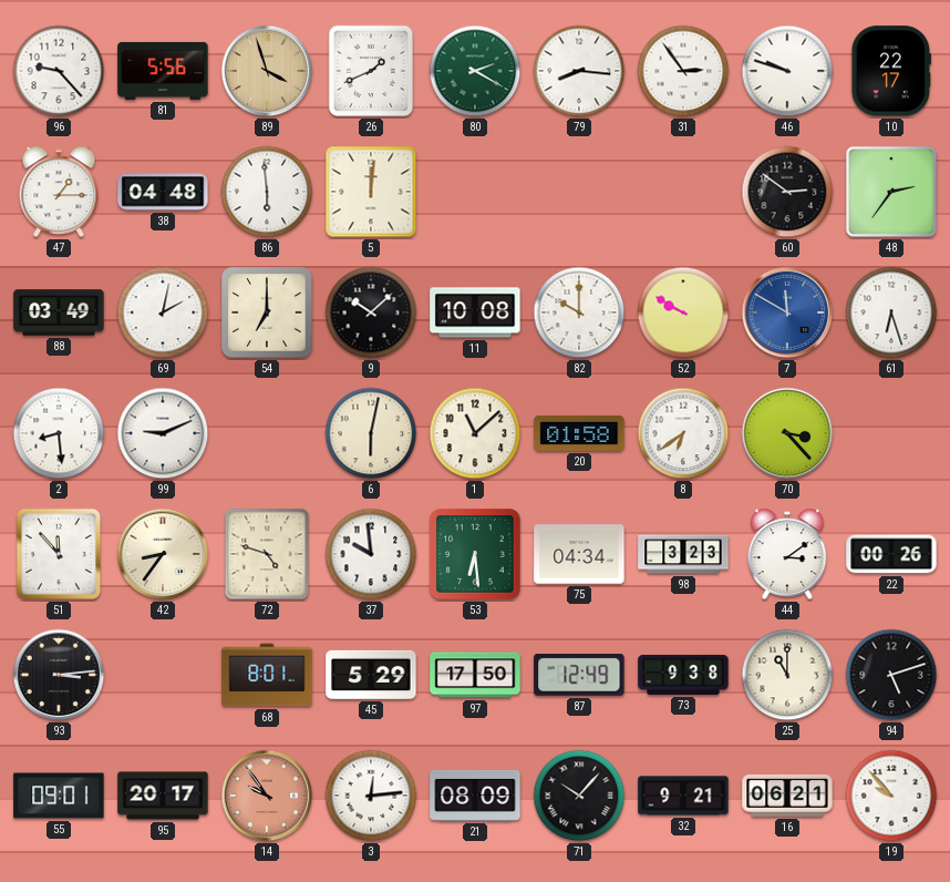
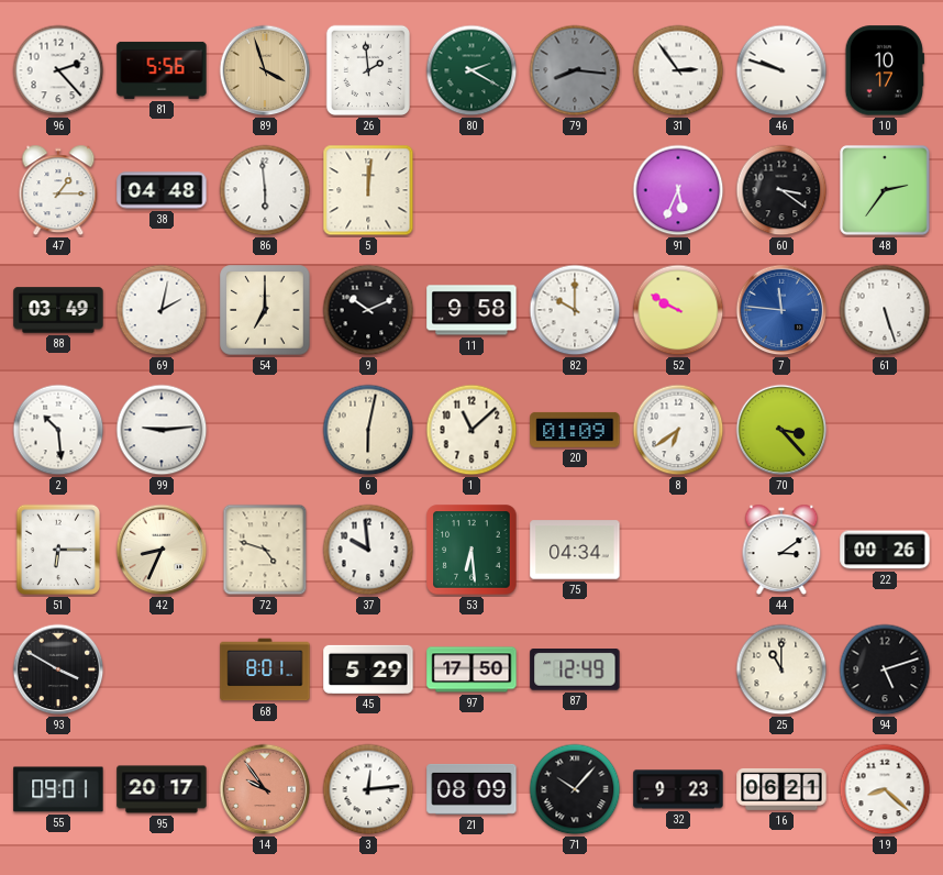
96: 9:23 -> 2:23 (58, 70)
26: 1:41 -> 1:59 (367, 70)
79 dial: white -> grey (575, 70)
10: 22:17 -> 10:17 (885, 70)
91: none -> 5:34 (678, 190)
60: 2:51 -> 3:21 (781, 190)
9: 10:08 -> 10:11 (368, 310)
11: 10:08 -> 9:58 (471, 310)
7: 11:50 -> 11:46 (781, 310)
61: 6:27 -> 5:27 (885, 310)
2: 8:29 -> 10:29 (58, 430)
99: 9:11 -> 9:14 (162, 430)
20: 01:58 -> 01:09 (575, 430)
51: 11:53 -> 6:15 (57, 550)
42: 8:36 -> 8:34 (162, 550)
98: 3:23 -> none (683, 554)
93: 3:14 -> 3:50 (58, 669)
73: 9:38 -> none (683, 675)
32: 9:21 -> 9:23 (678, 789)
19: 9:53 -> 8:22 (885, 789)
